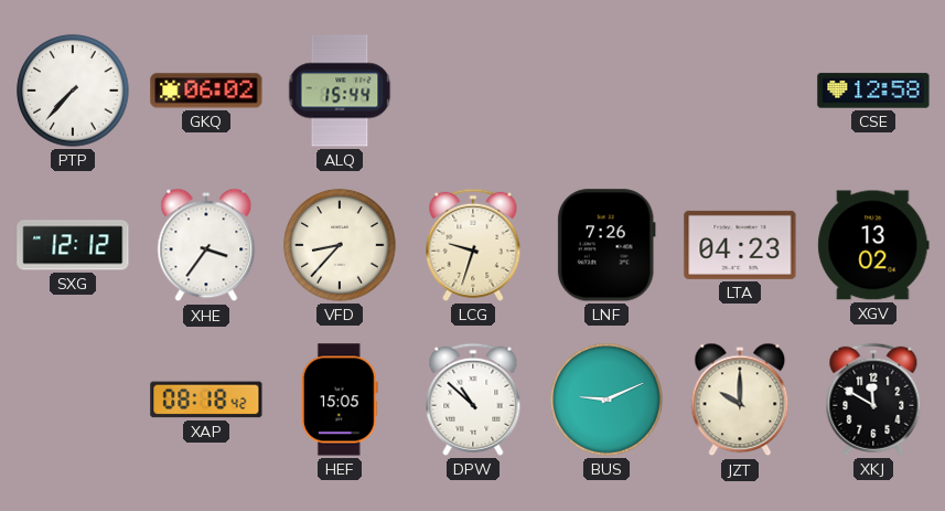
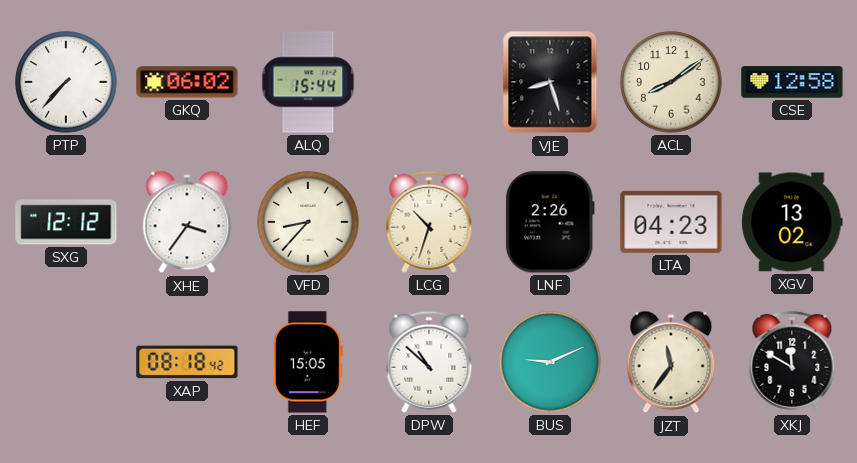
VJE: none -> 8:27 (550, 82)
ACL: none -> 8:09 (671, 82)
LCG: 9:33 -> 10:33 (429, 222)
LNF: 7:26 -> 2:26 (550, 222)
JZT: 10:00 -> 11:36 (671, 362)
